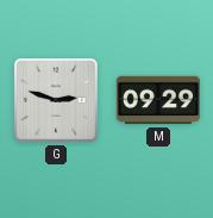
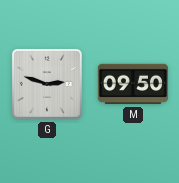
M: 09:29 -> 09:50 (133, 84)
